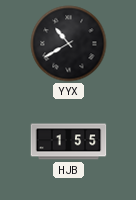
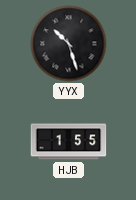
YYX: 10:40 -> 10:27 (69, 44)
